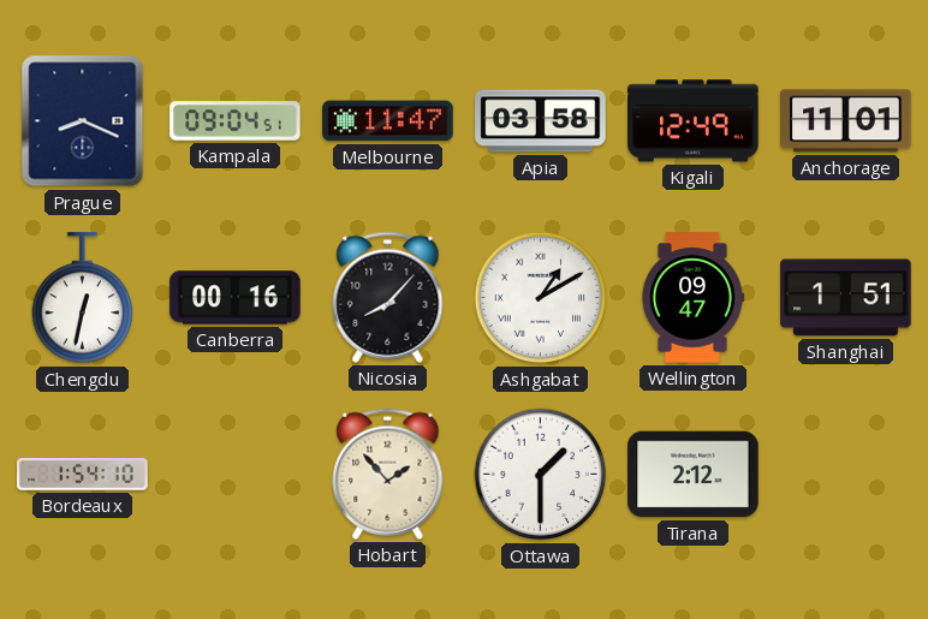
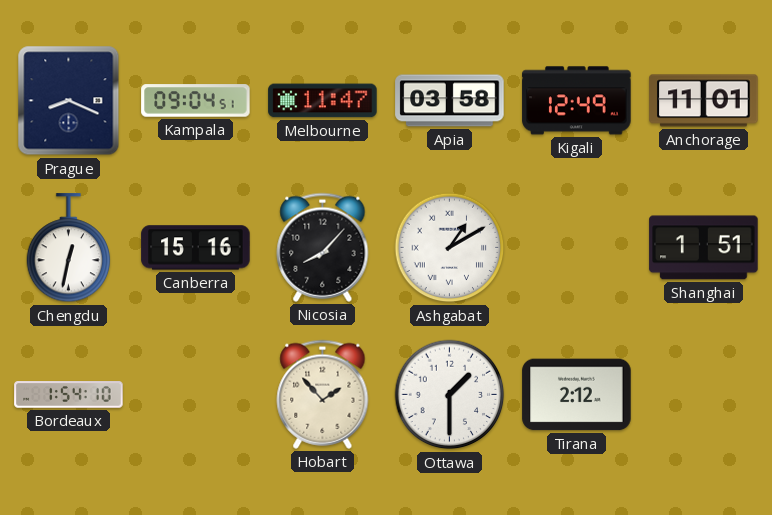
Canberra: 00:16 -> 15:16 (196, 248)
Wellington: 09:47 -> none (692, 298)
